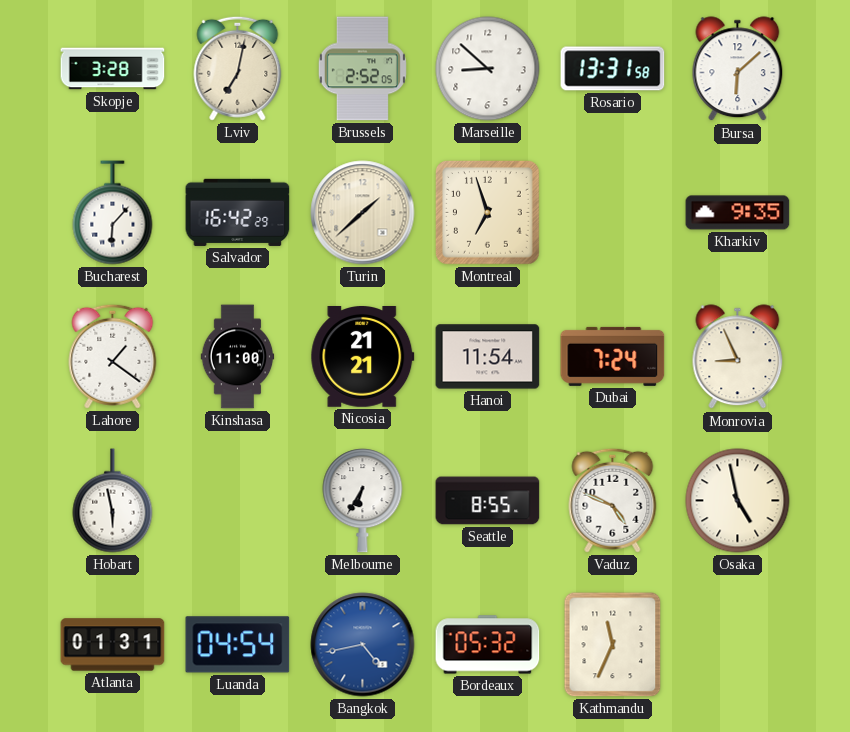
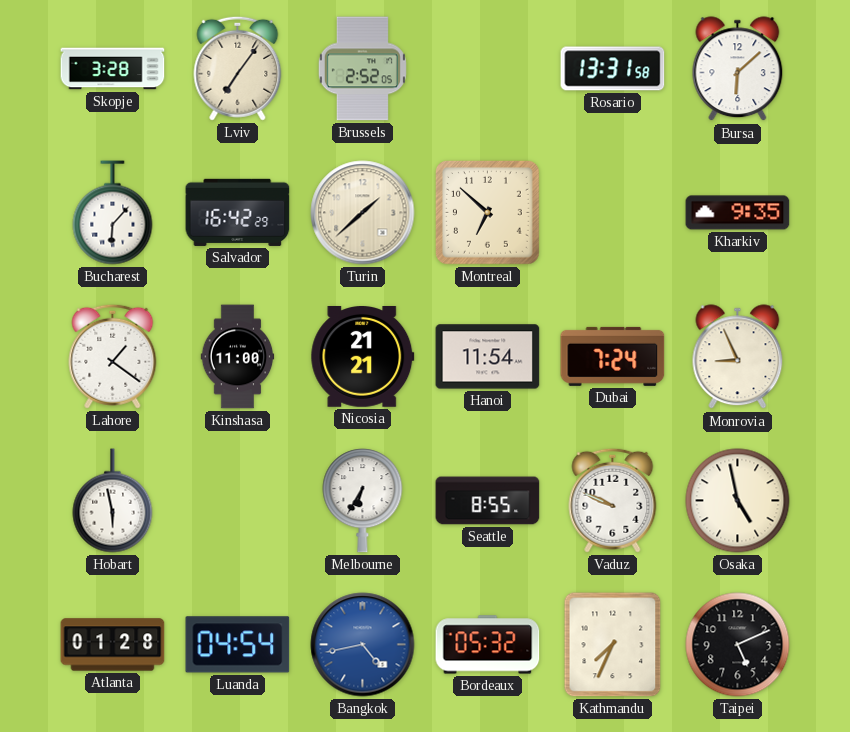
Lviv: 7:02 -> 7:06 (238, 68)
Marseille: 8:52 -> none (488, 69)
Montreal: 6:57 -> 6:52 (487, 212)
Vaduz: 4:49 -> 9:49 (613, 500)
Atlanta: 01:31 -> 01:28 (113, 645)
Kathmandu: 11:34 -> 7:34 (613, 645)
Taipei: none -> 5:11 (738, 645)
